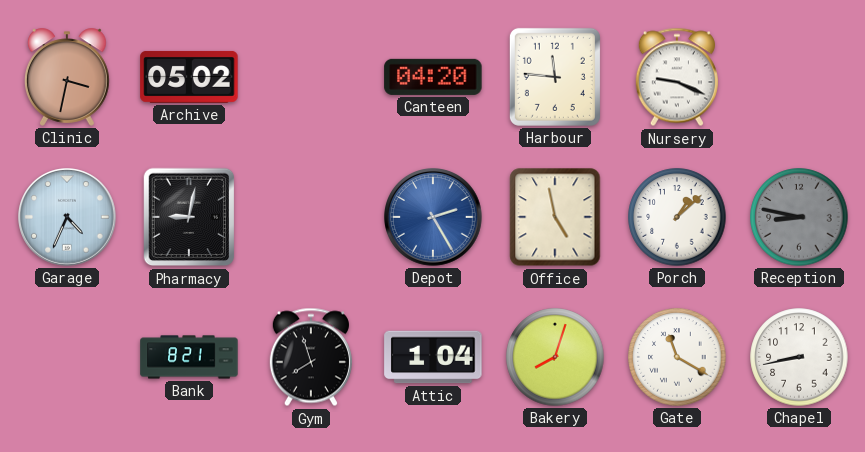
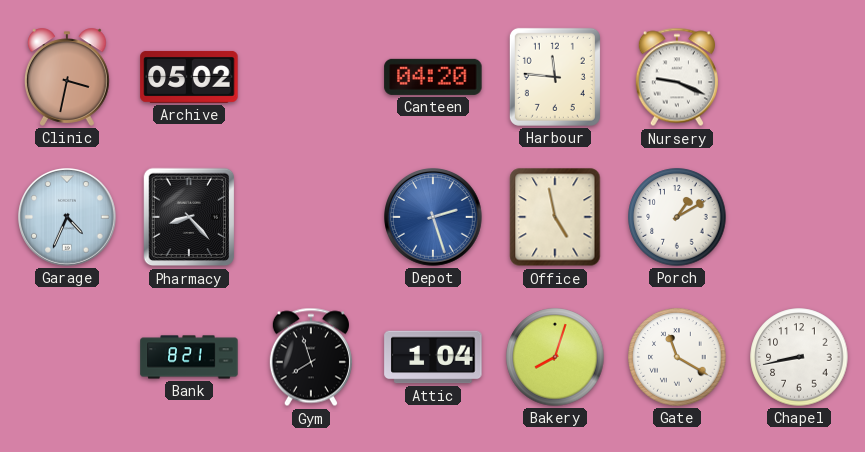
Pharmacy: 9:02 -> 8:23 (189, 217)
Depot: 2:25 -> 2:27 (434, 218)
Porch: 1:08 -> 1:10 (677, 217)
Reception: 8:47 -> none (799, 217)
